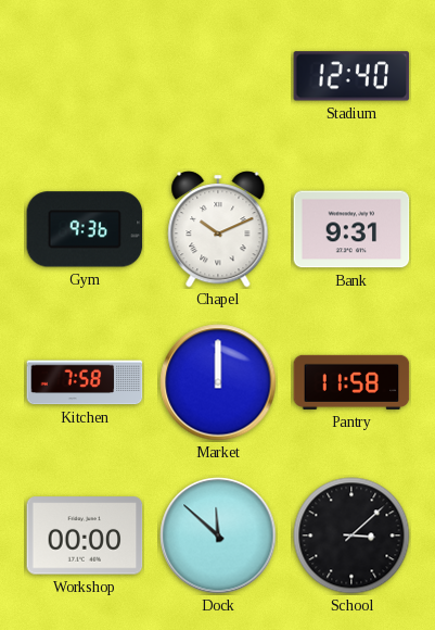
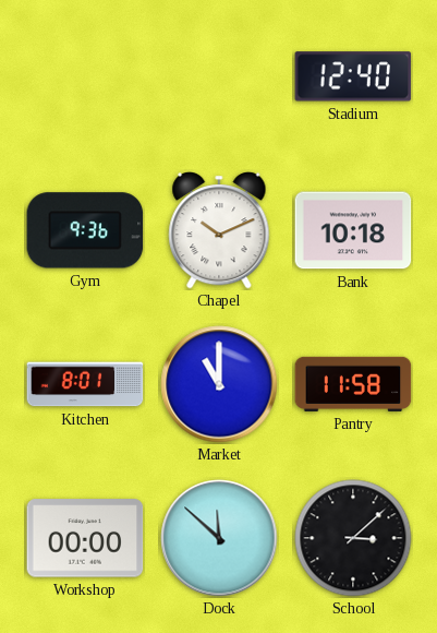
Bank: 9:31 -> 10:18 (353, 230)
Kitchen: 7:58 -> 8:01 (85, 384)
Market: 12:00 -> 11:00 (219, 384)
